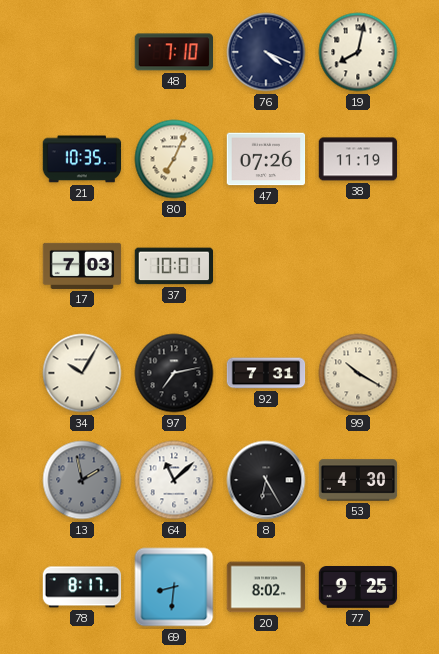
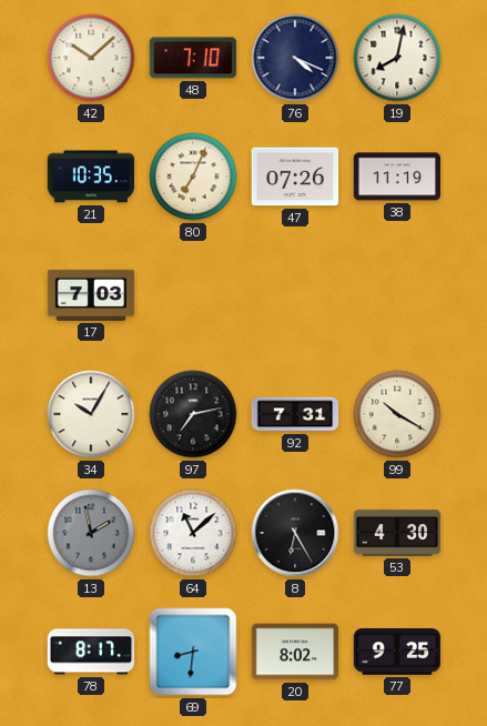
42: none -> 10:08 (91, 58)
37: 10:01 -> none (173, 266)
